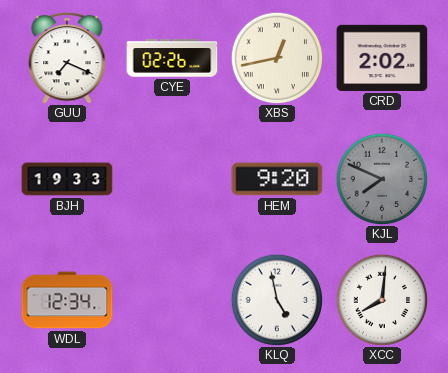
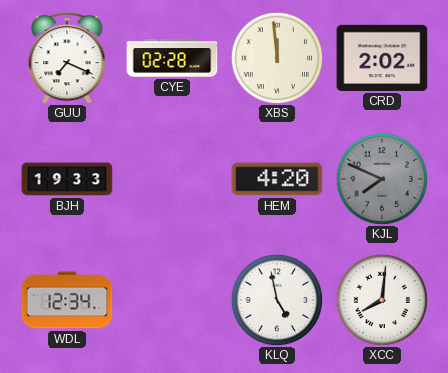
CYE: 02:26 -> 02:28 (172, 58)
XBS: 12:43 -> 11:59 (277, 58)
HEM: 9:20 -> 4:20 (277, 179)
